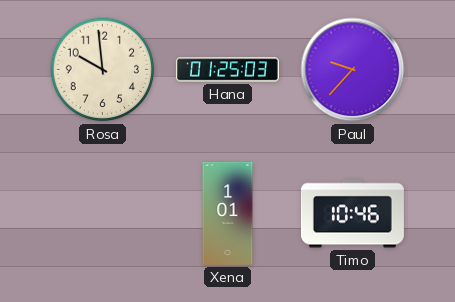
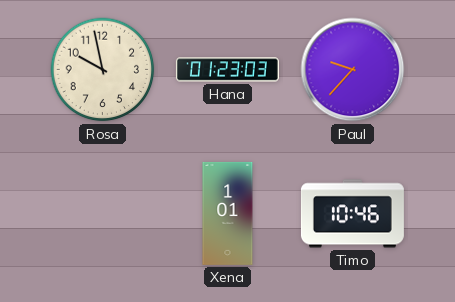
Rosa: 9:59 -> 9:58 (103, 70)
Hana: 01:25 -> 01:23 (227, 70)
